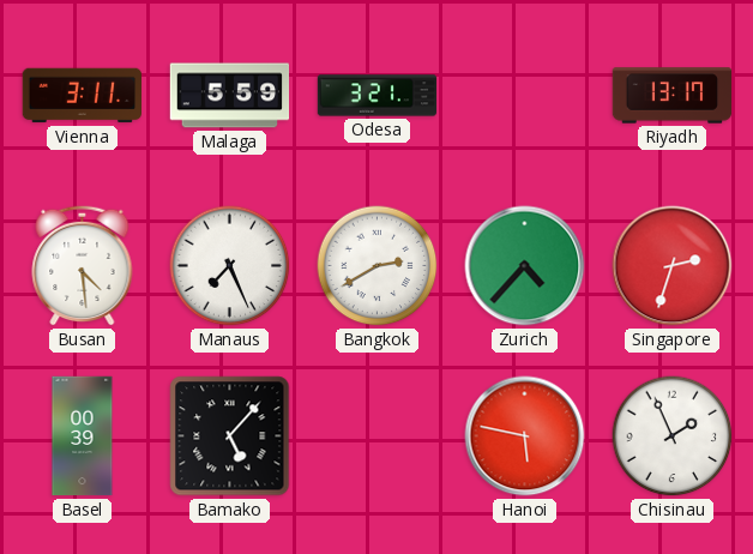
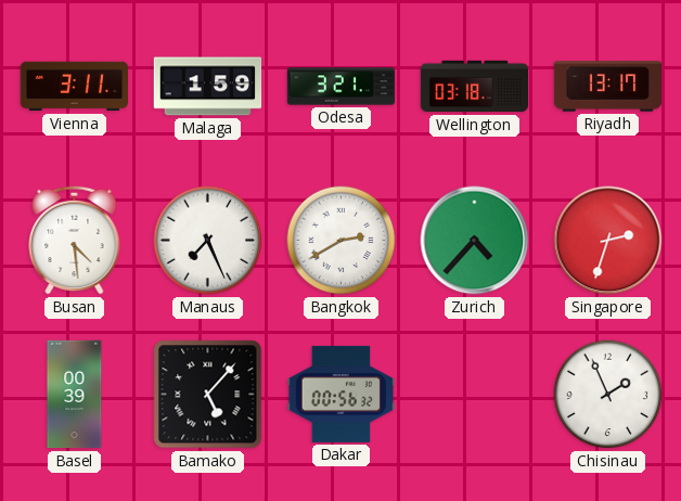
Malaga: 5:59 -> 1:59 (208, 87)
Wellington: none -> 03:18 (475, 87)
Dakar: none -> 00:56 (342, 394)
Hanoi: 5:47 -> none (525, 436)
